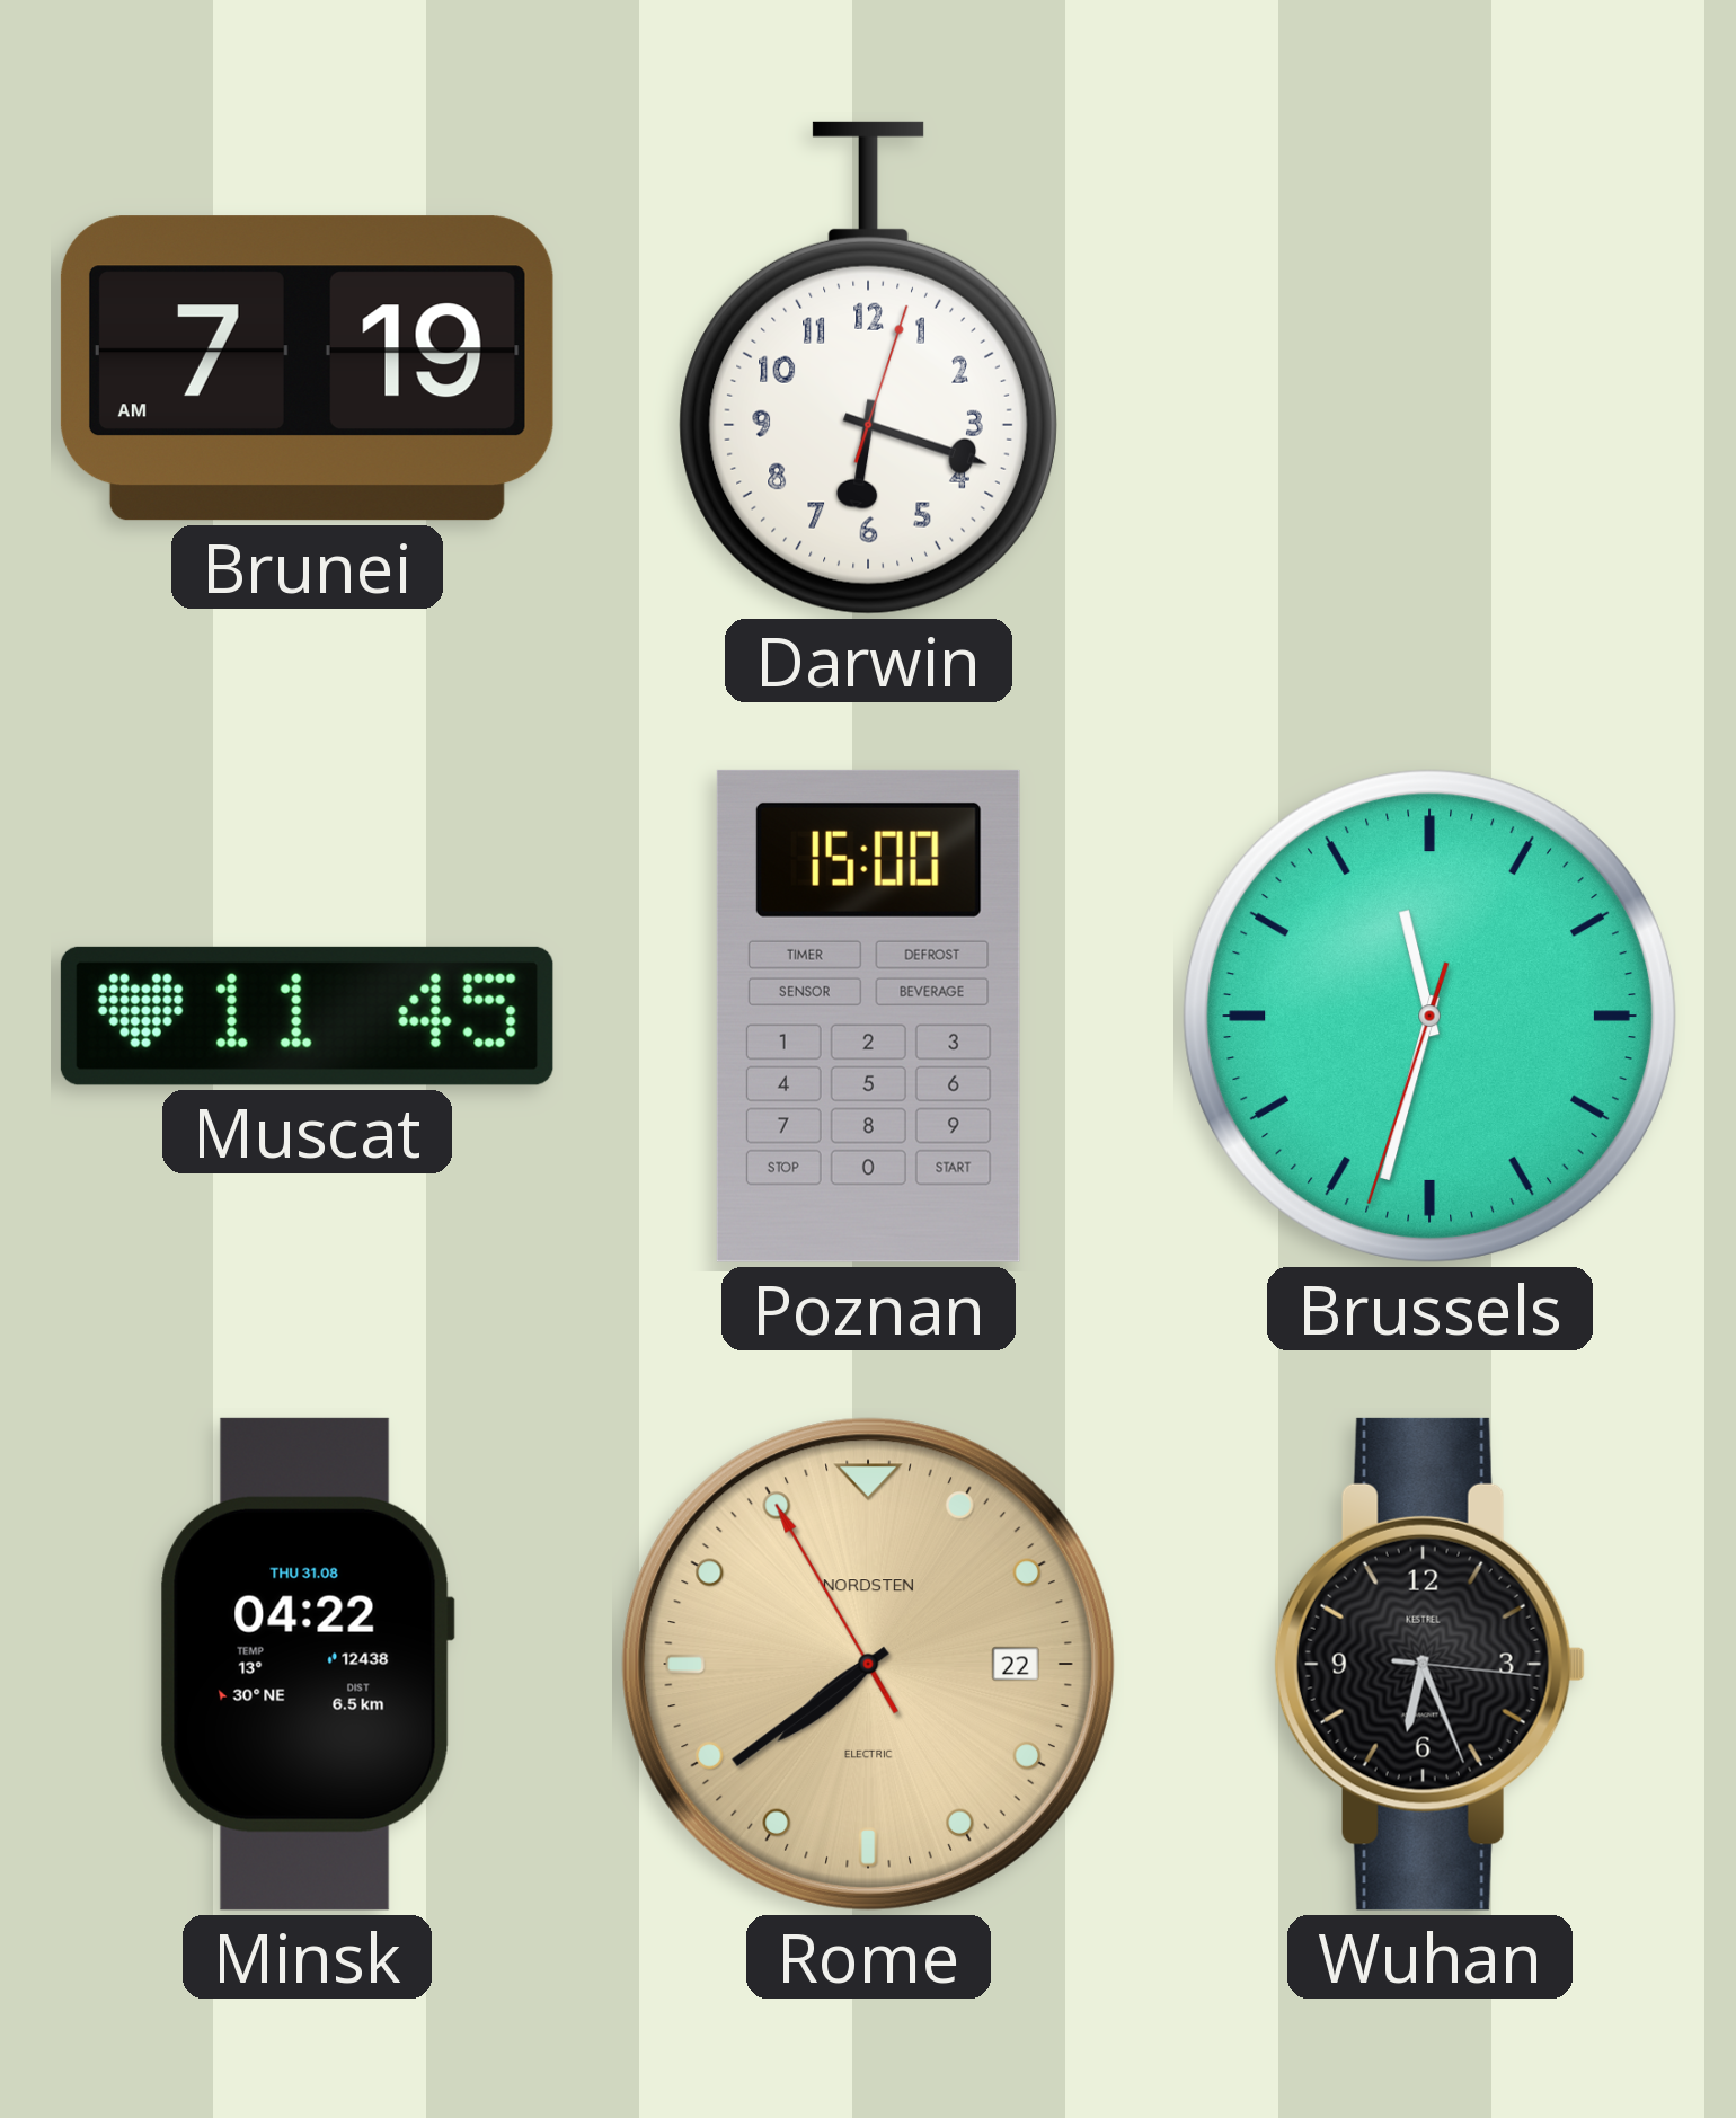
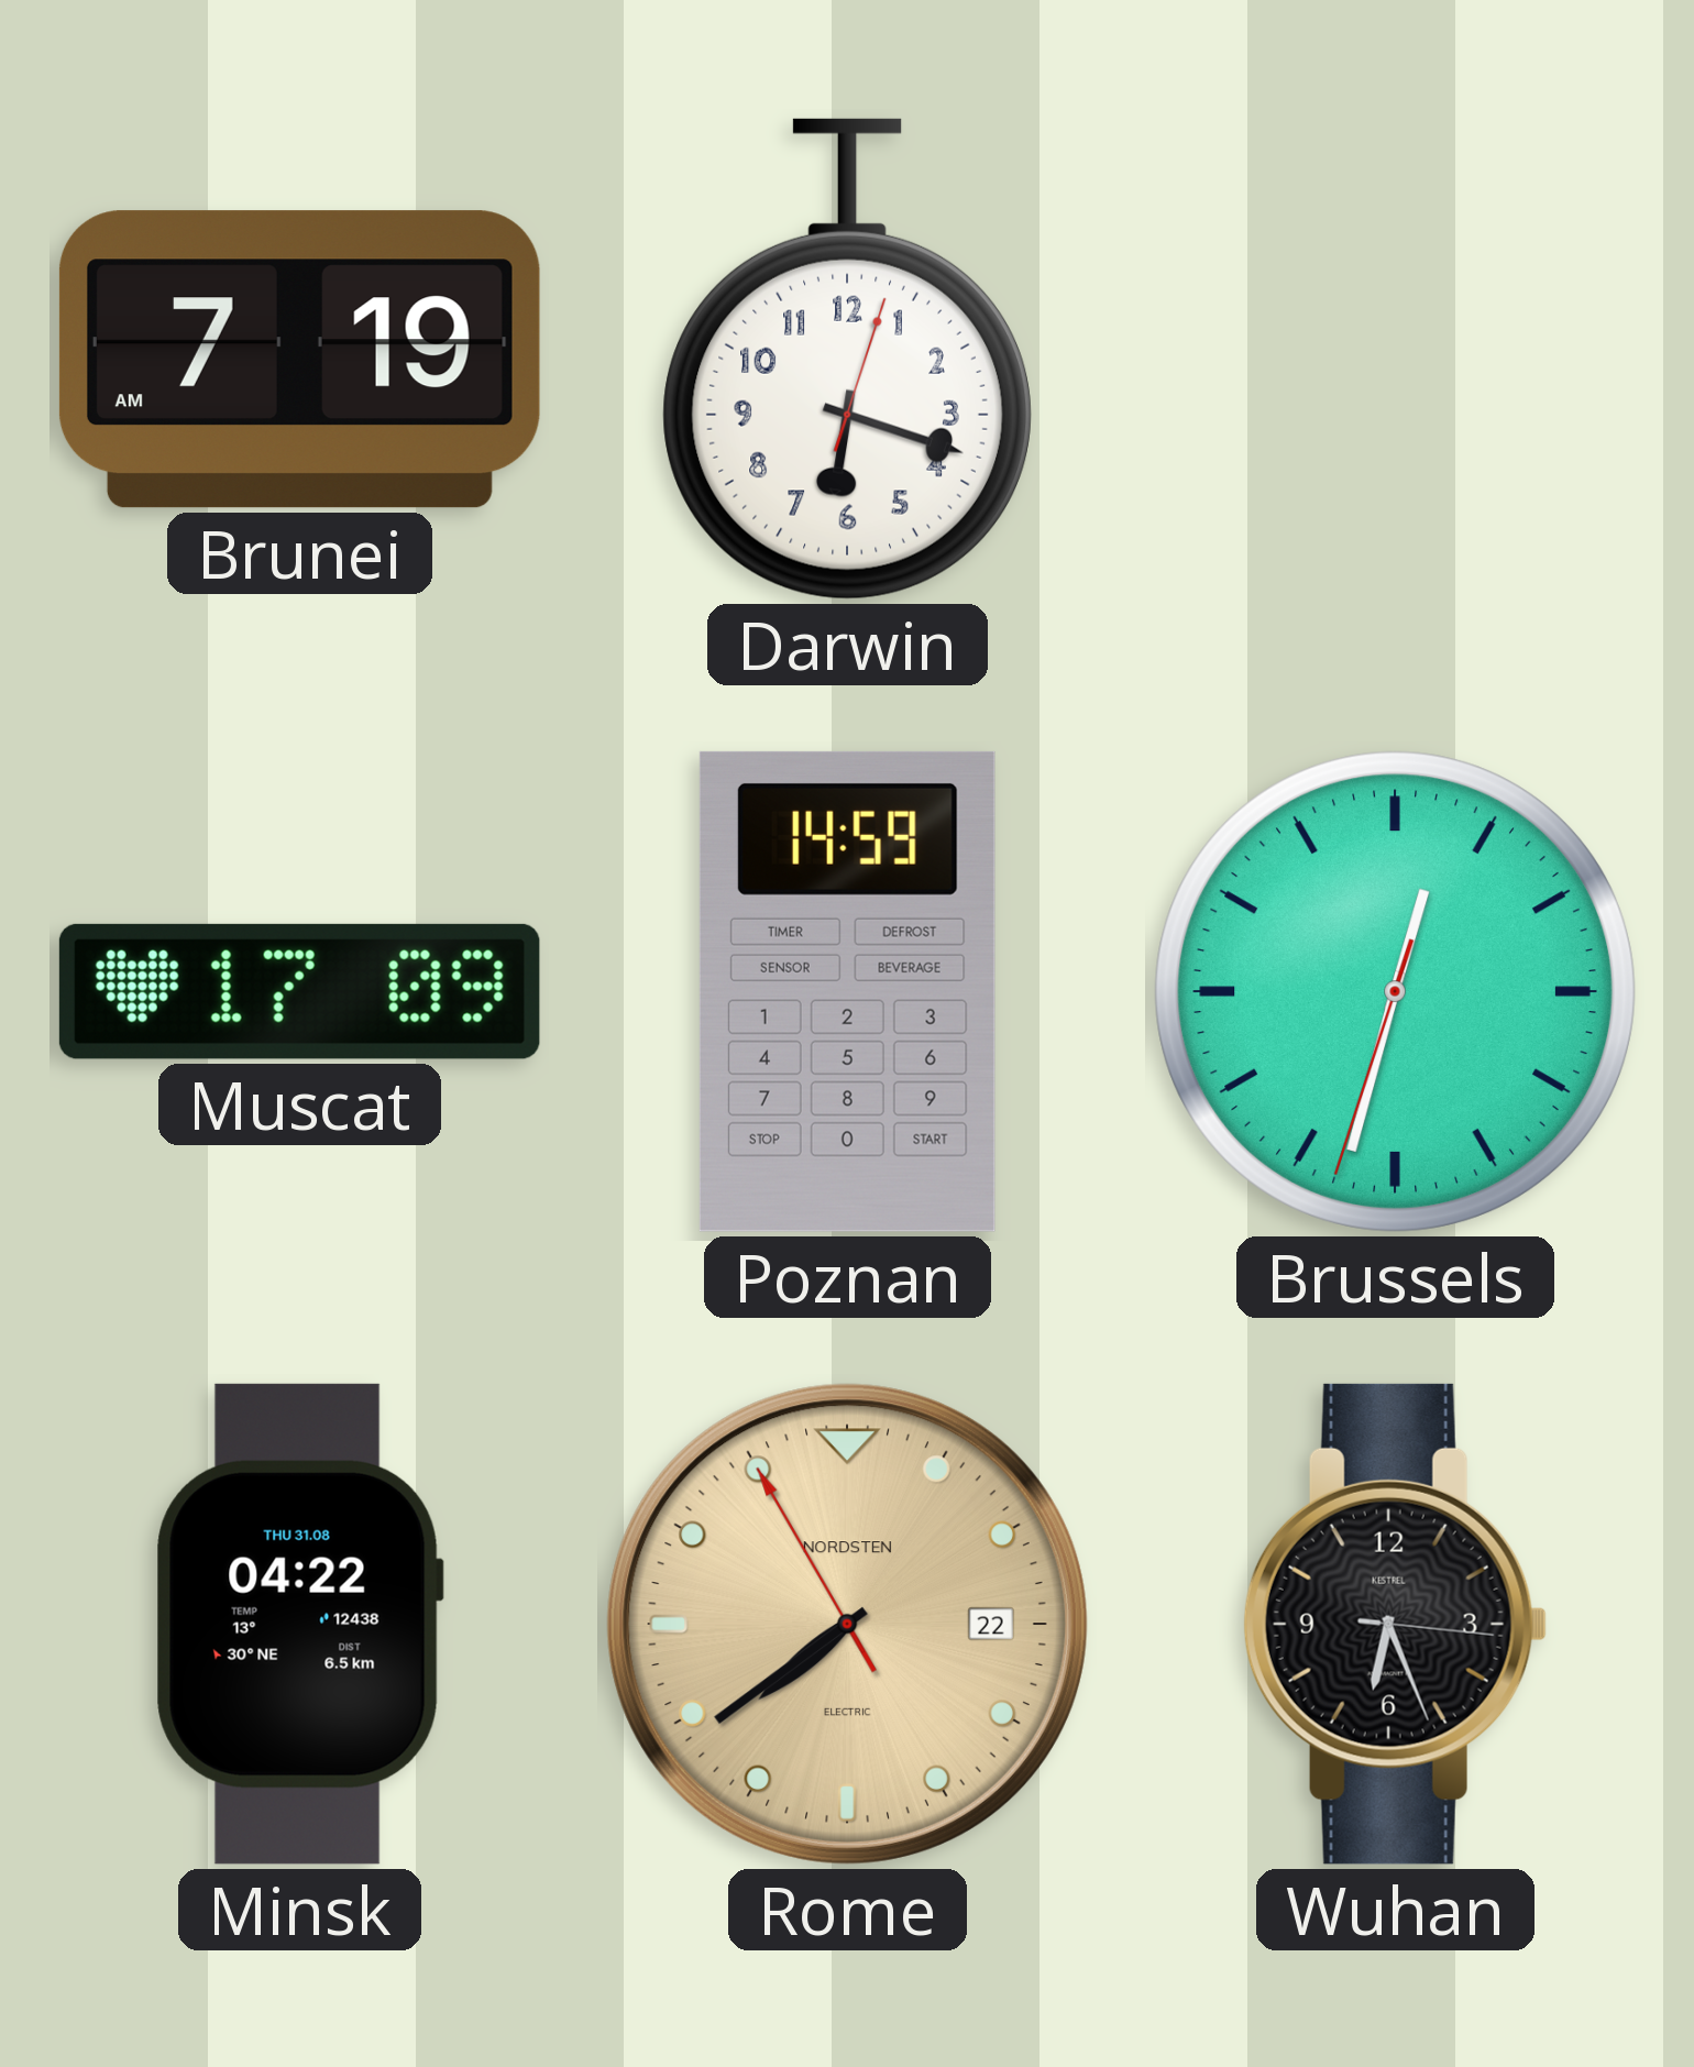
Muscat: 11:45 -> 17:09 (299, 991)
Poznan: 15:00 -> 14:59 (847, 991)
Brussels: 11:32 -> 12:32 (1395, 991)
